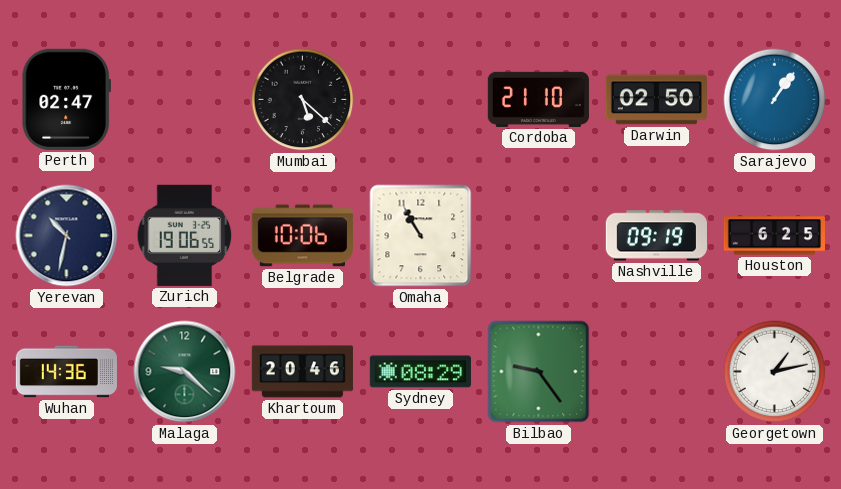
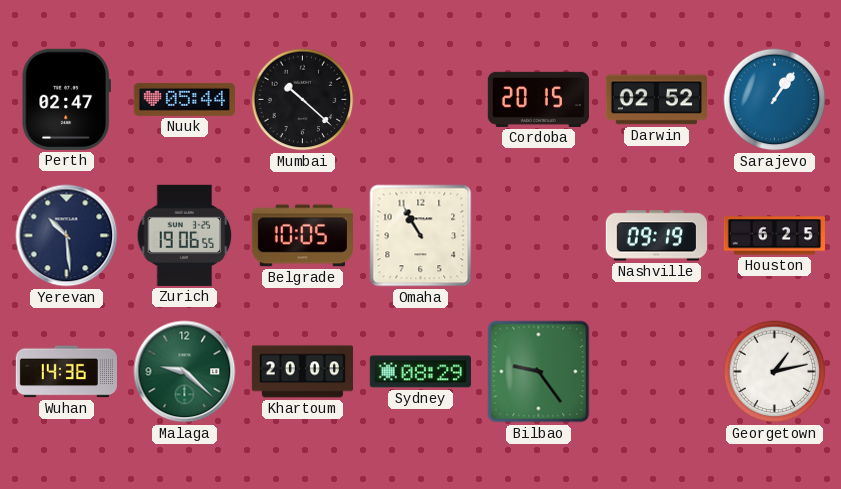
Nuuk: none -> 05:44 (184, 99)
Mumbai: 5:22 -> 10:22 (303, 100)
Cordoba: 21:10 -> 20:15 (538, 99)
Darwin: 02:50 -> 02:52 (656, 100)
Yerevan: 10:32 -> 10:29 (67, 236)
Belgrade: 10:06 -> 10:05 (302, 236)
Khartoum: 20:46 -> 20:00 (302, 372)
